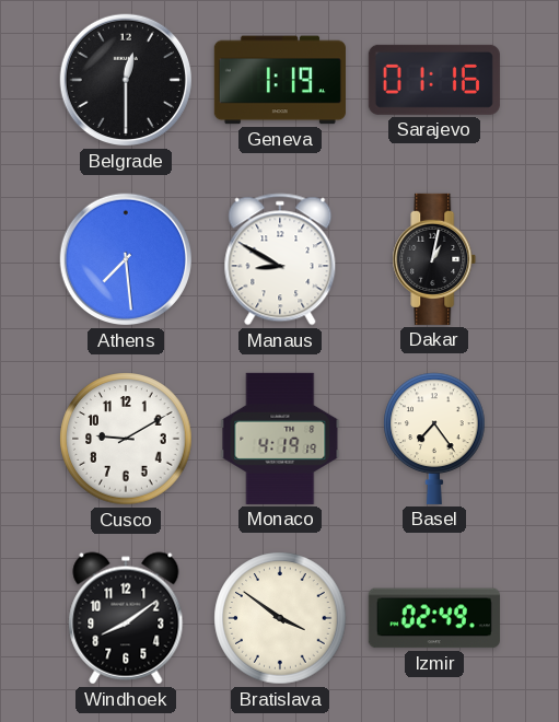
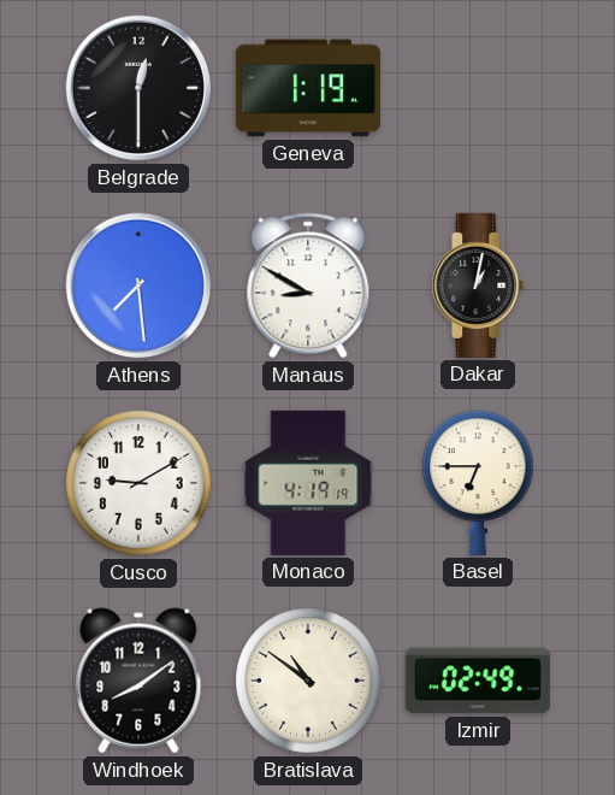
Sarajevo: 01:16 -> none (434, 80)
Basel: 7:24 -> 6:45 (478, 483)
Bratislava: 3:51 -> 10:51 (308, 681)
